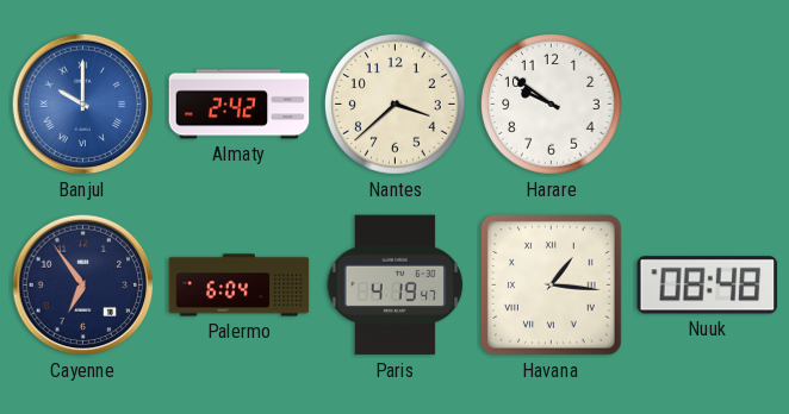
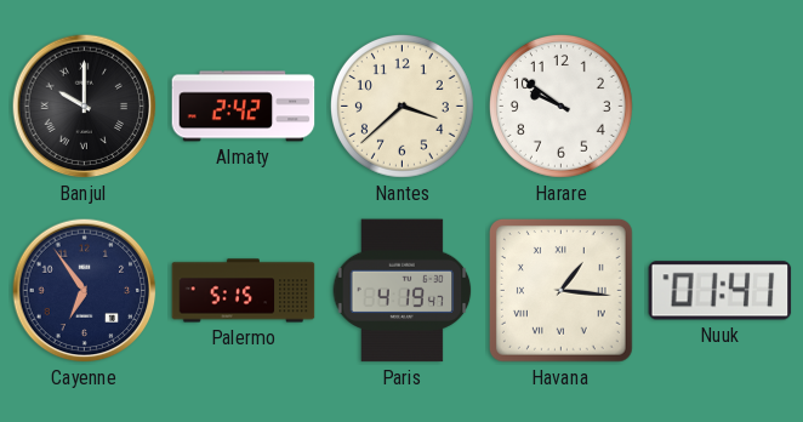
Banjul dial: blue -> black (85, 107)
Palermo: 6:04 -> 5:15 (244, 291)
Nuuk: 08:48 -> 01:41 (721, 291)
